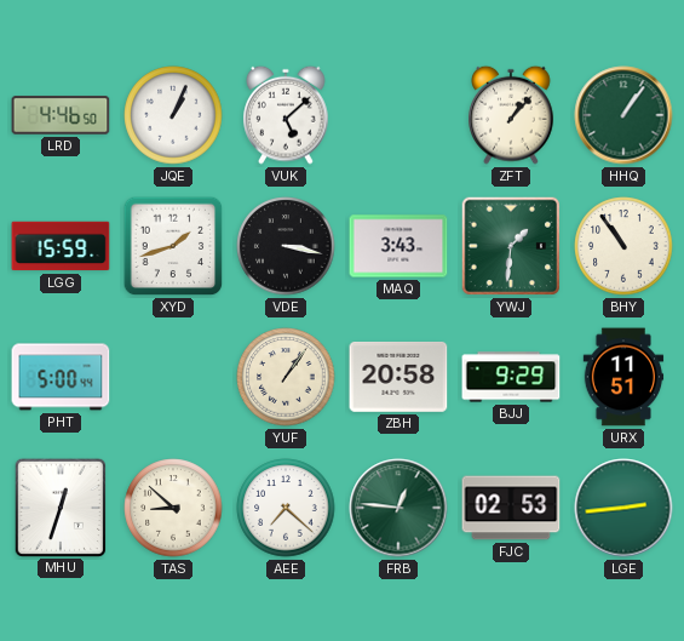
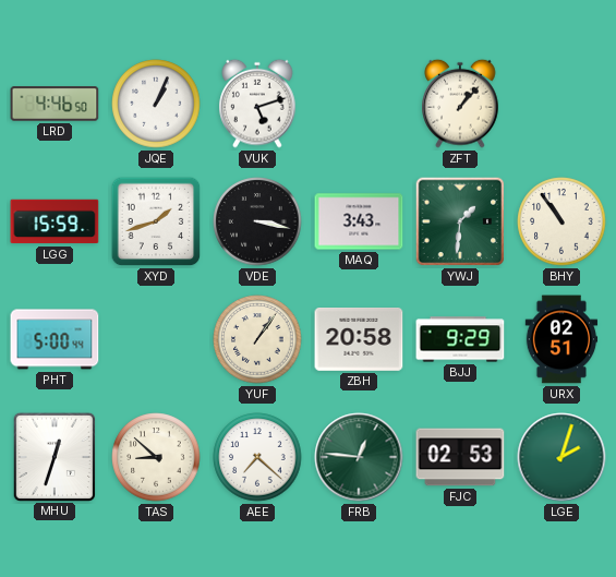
VUK: 5:08 -> 5:12 (257, 104)
HHQ: 1:06 -> none (623, 115)
URX: 11:51 -> 02:51 (561, 339)
LGE: 2:44 -> 2:03 (561, 457)
